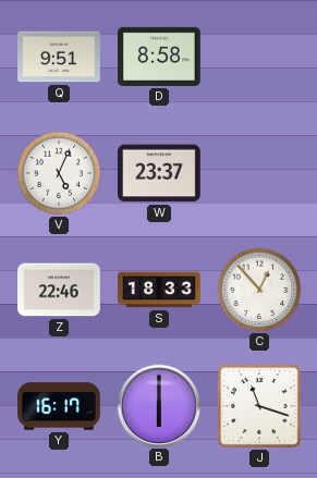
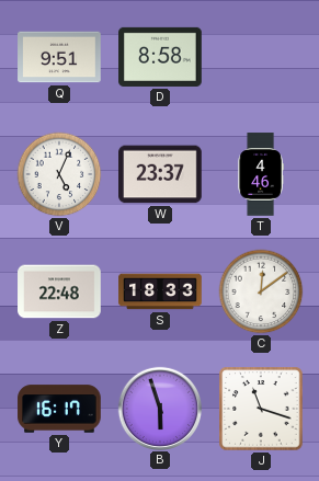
T: none -> 4:46 (261, 174)
Z: 22:46 -> 22:48 (59, 291)
C: 12:53 -> 12:09 (261, 291)
B: 6:00 -> 5:57 (159, 408)
